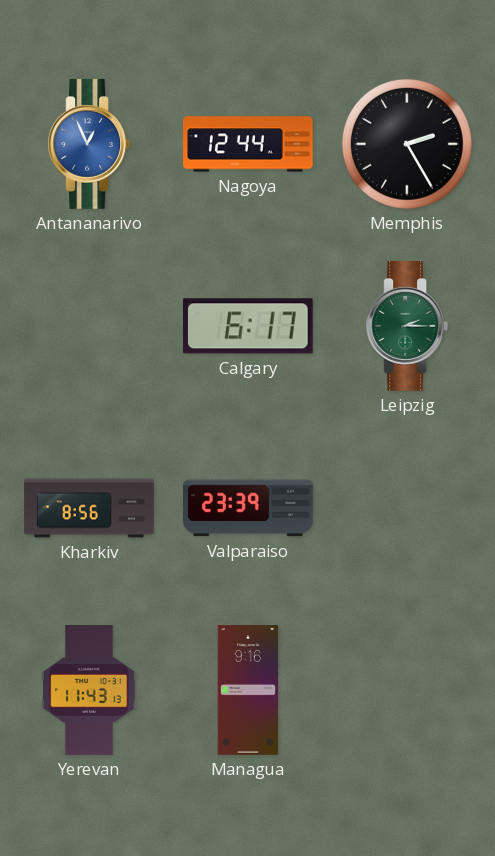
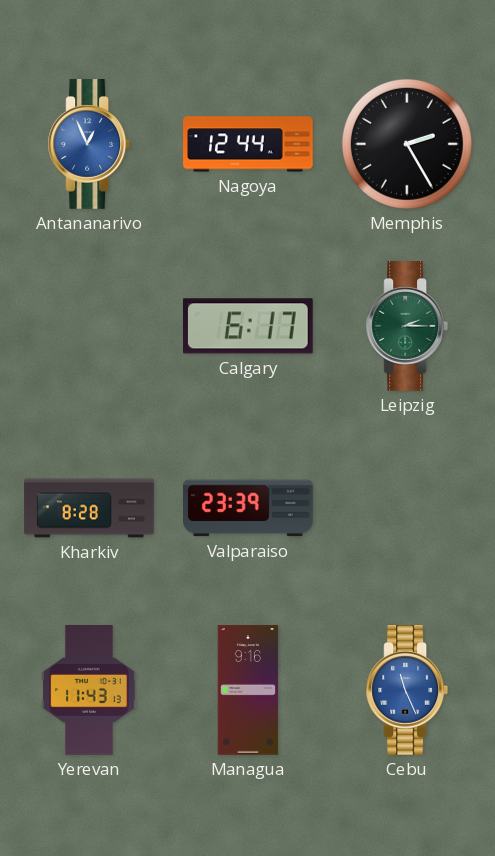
Kharkiv: 8:56 -> 8:28 (89, 508)
Cebu: none -> 11:26 (406, 691)
